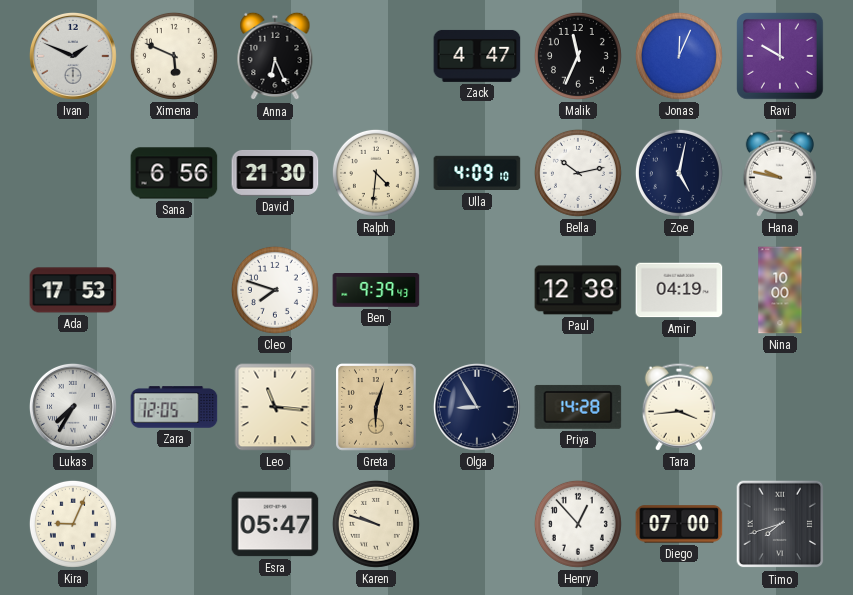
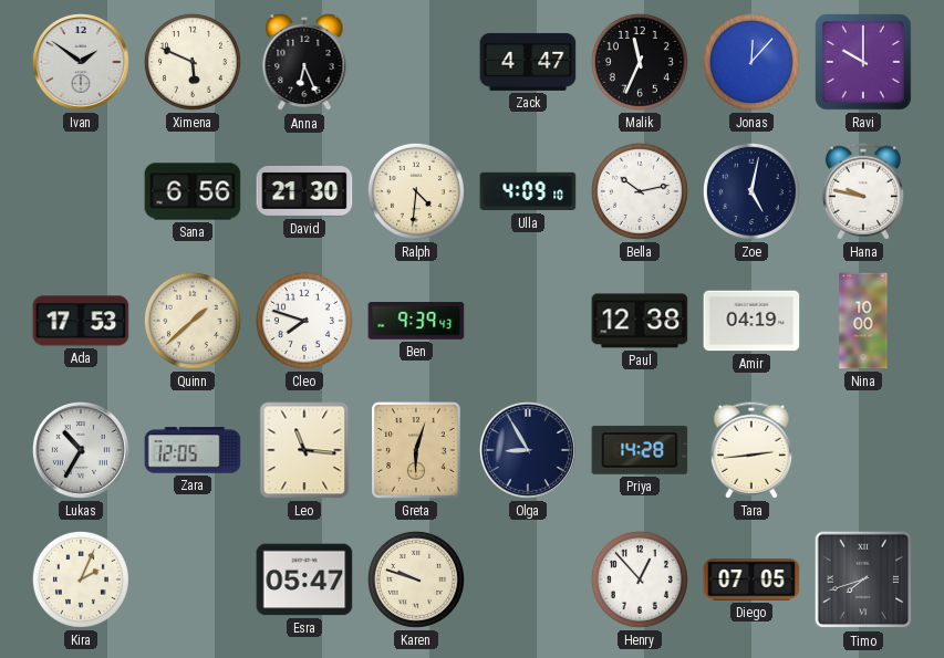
Ivan: 1:49 -> 1:51 (81, 62)
Jonas: 12:04 -> 12:07 (751, 62)
Quinn: none -> 1:38 (193, 321)
Lukas: 7:35 -> 10:35 (81, 450)
Tara: 3:44 -> 2:44 (751, 450)
Kira: 9:04 -> 2:04 (81, 579)
Diego: 07:00 -> 07:05 (751, 579)
